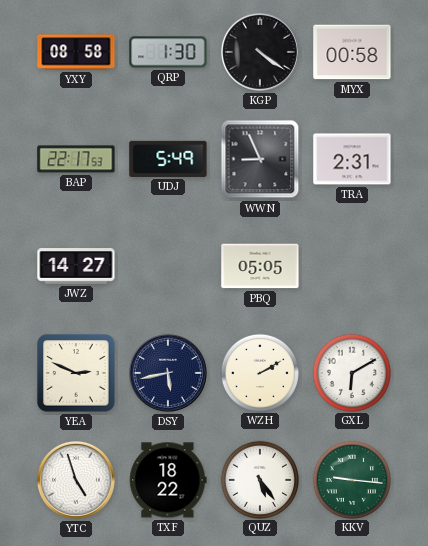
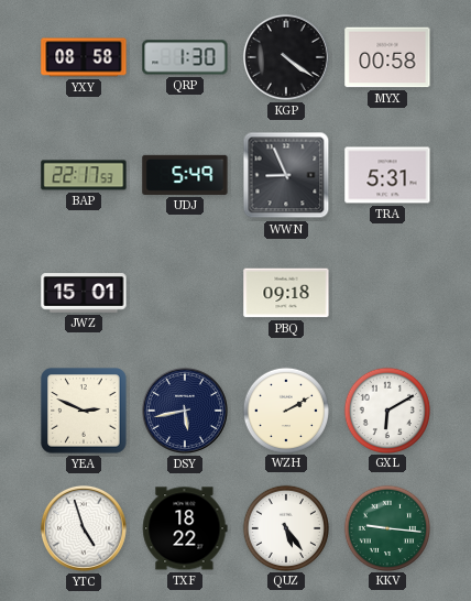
TRA: 2:31 -> 5:31 (387, 175)
JWZ: 14:27 -> 15:01 (84, 293)
PBQ: 05:05 -> 09:18 (286, 293)
